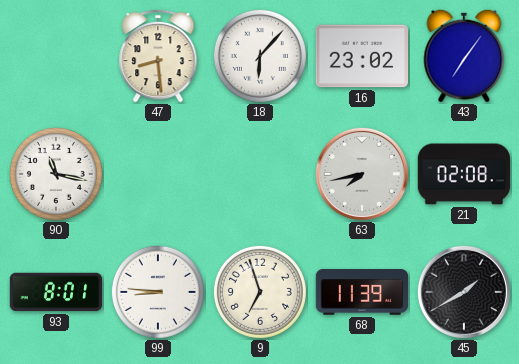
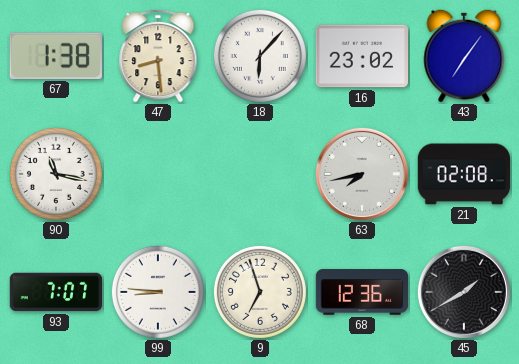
67: none -> 1:38 (56, 56)
93: 8:01 -> 7:07 (56, 292)
68: 11:39 -> 12:36 (362, 292)
